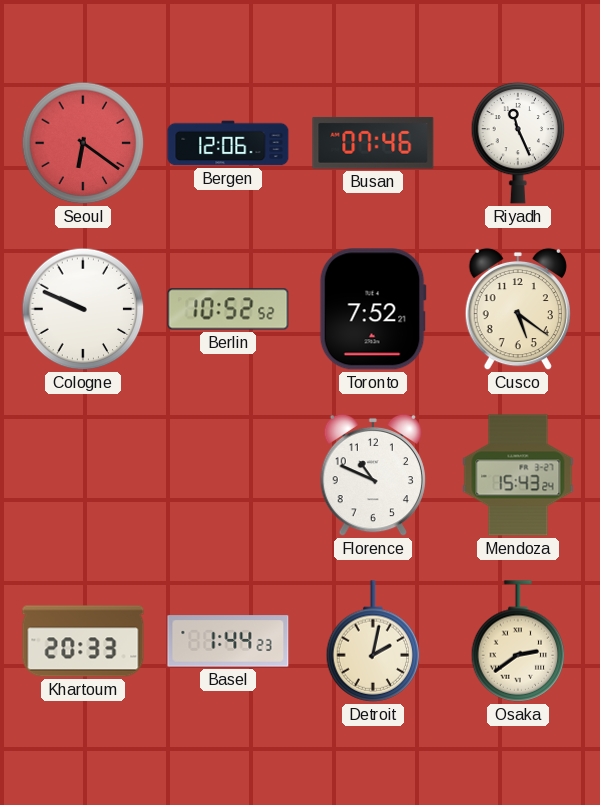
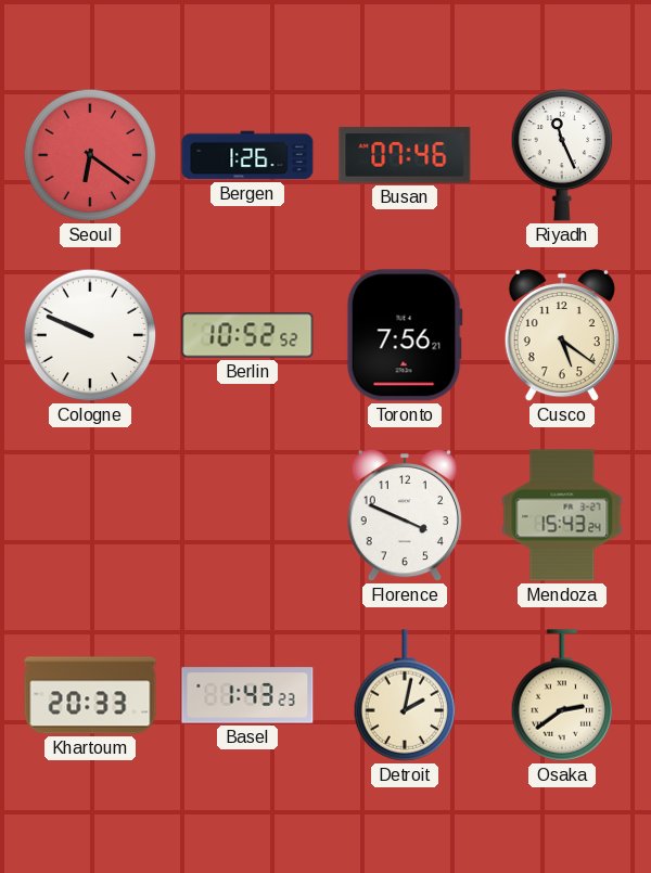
Bergen: 12:06 -> 1:26 (247, 155)
Toronto: 7:52 -> 7:56 (405, 335)
Florence: 10:49 -> 3:49 (405, 515)
Basel: 1:44 -> 1:43 (247, 695)
